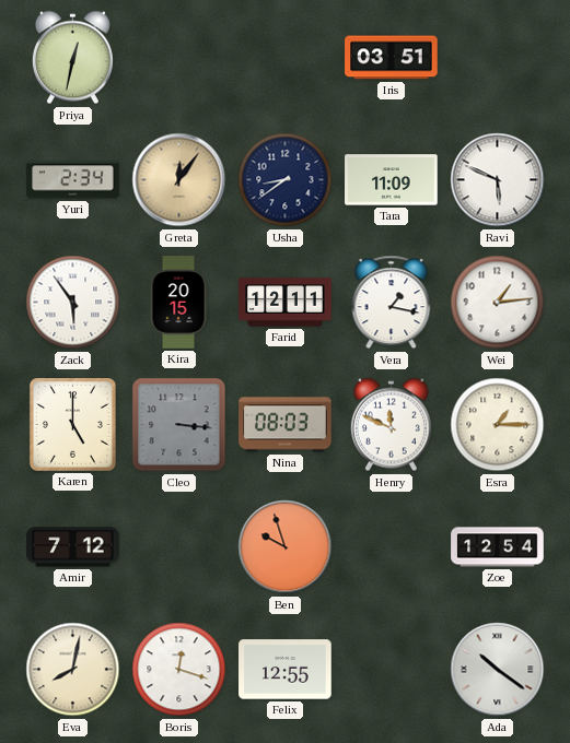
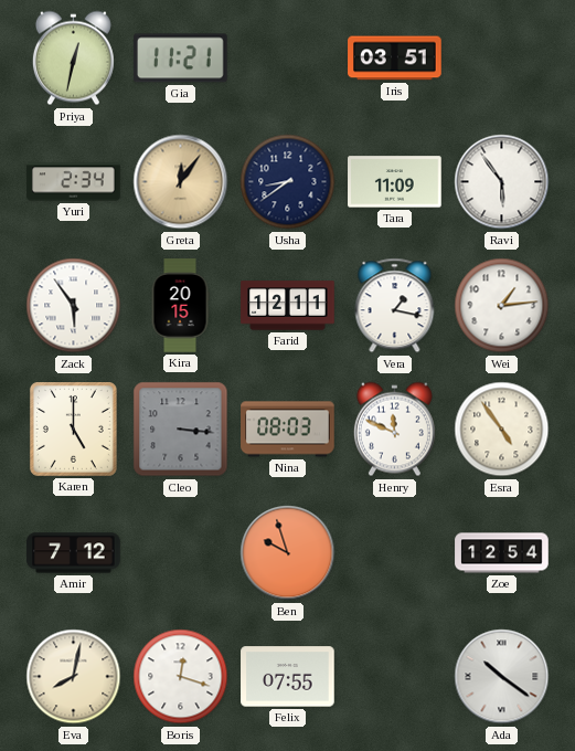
Gia: none -> 11:21 (181, 59)
Ravi: 5:49 -> 5:54 (502, 182)
Esra: 1:15 -> 4:54 (502, 430)
Felix: 12:55 -> 07:55 (288, 677)
